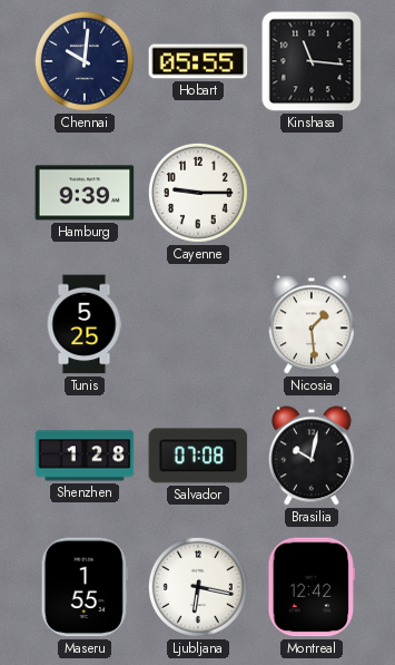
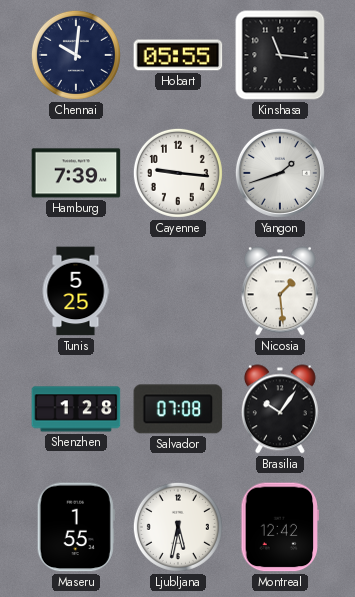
Hamburg: 9:39 -> 7:39 (76, 173)
Cayenne: 9:15 -> 9:16 (178, 173)
Yangon: none -> 1:42 (280, 173)
Brasilia: 10:02 -> 10:06 (280, 409)
Ljubljana: 6:17 -> 5:32 (178, 527)
